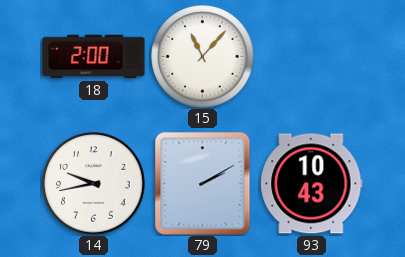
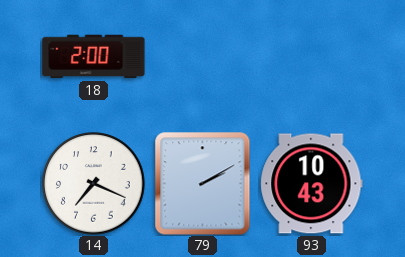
15: 11:07 -> none (203, 57)
14: 9:43 -> 7:19 (94, 184)
